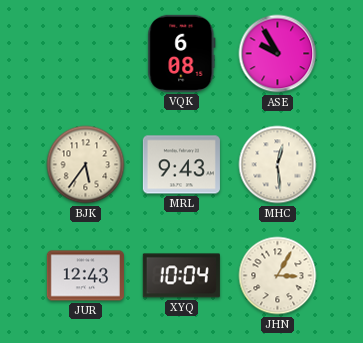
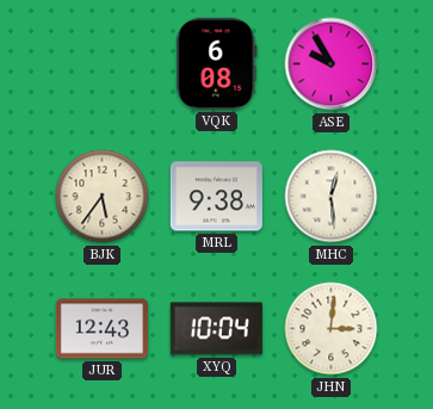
MRL: 9:43 -> 9:38 (216, 197)
JHN: 3:05 -> 3:01 (332, 329)
